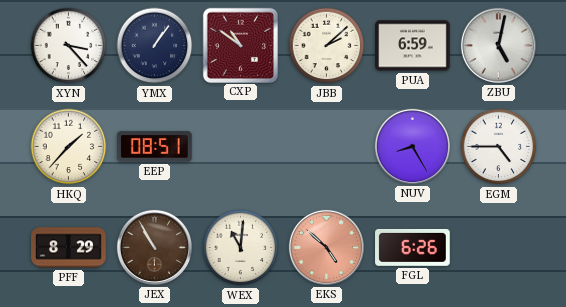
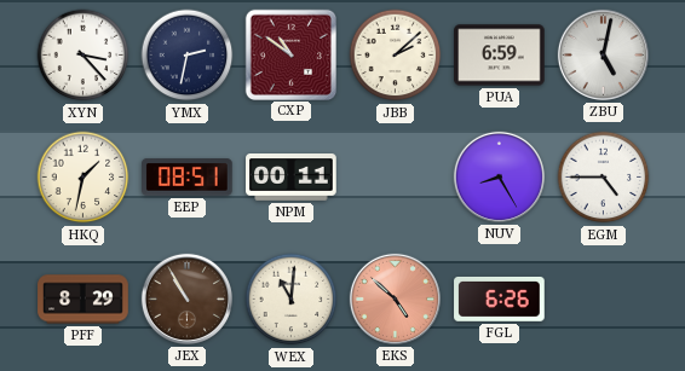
YMX: 1:06 -> 2:32 (188, 56)
HKQ: 1:37 -> 1:32 (84, 178)
NPM: none -> 00:11 (292, 178)
